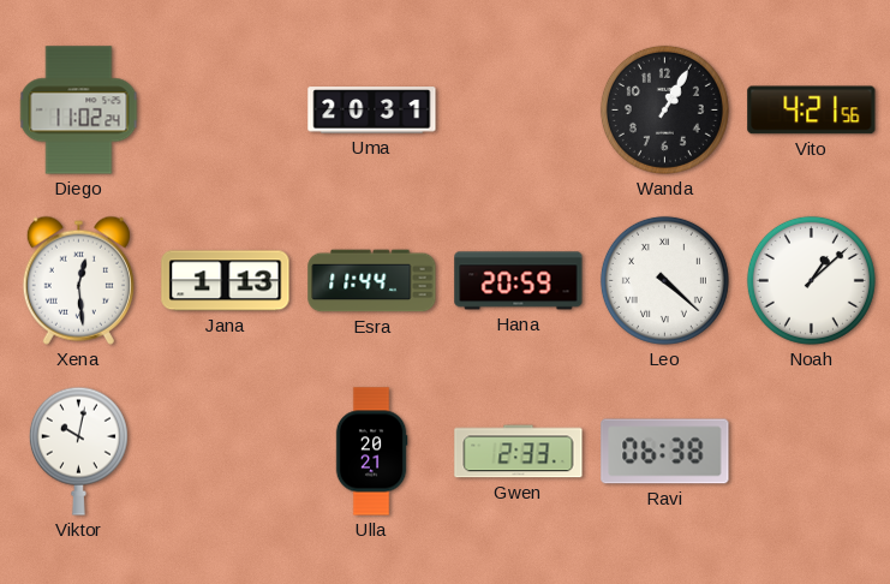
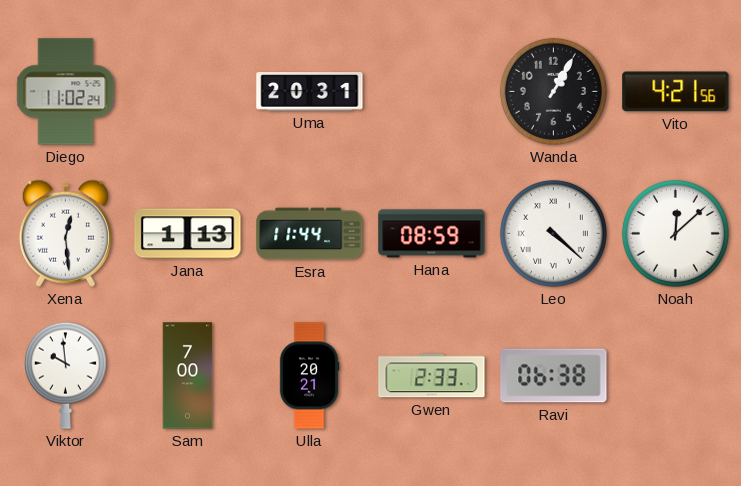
Hana: 20:59 -> 08:59 (432, 234)
Noah: 1:08 -> 12:08 (675, 233)
Viktor: 10:02 -> 9:59 (65, 375)
Sam: none -> 7:00 (188, 376)
